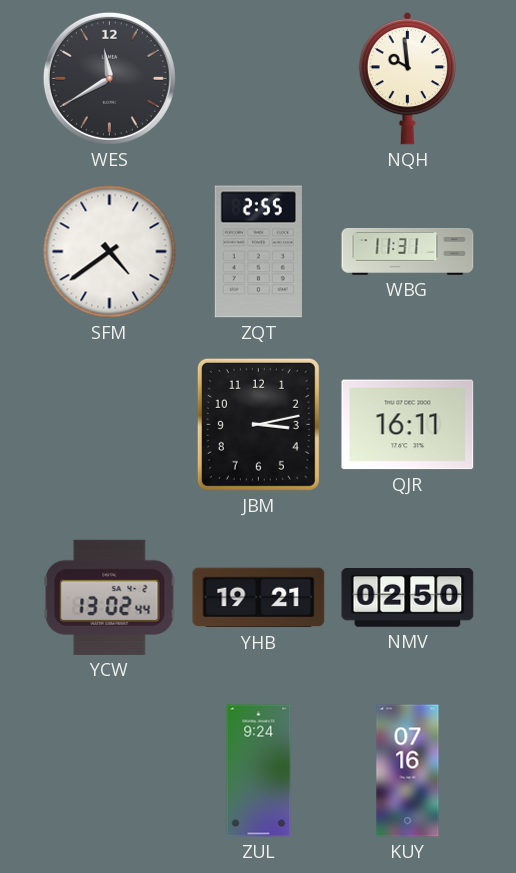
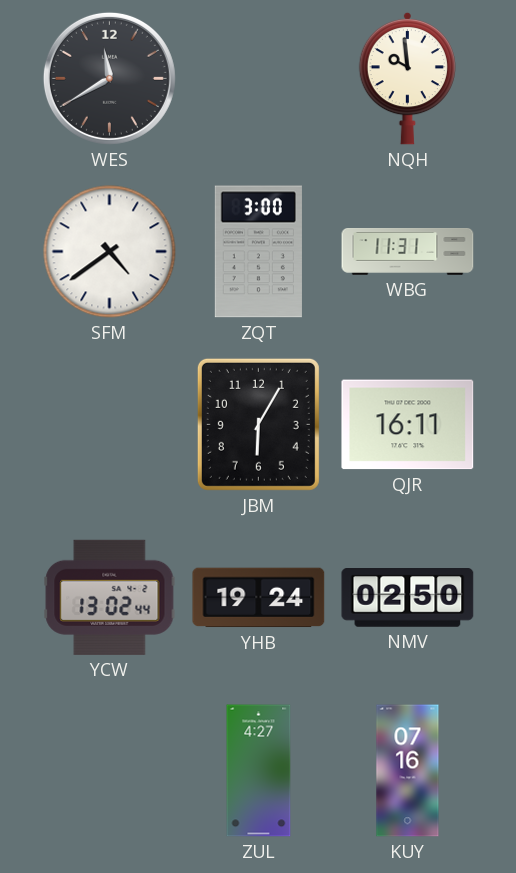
ZQT: 2:55 -> 3:00 (258, 252)
JBM: 3:13 -> 6:05 (258, 424)
YHB: 19:21 -> 19:24 (259, 598)
ZUL: 9:24 -> 4:27 (259, 771)
